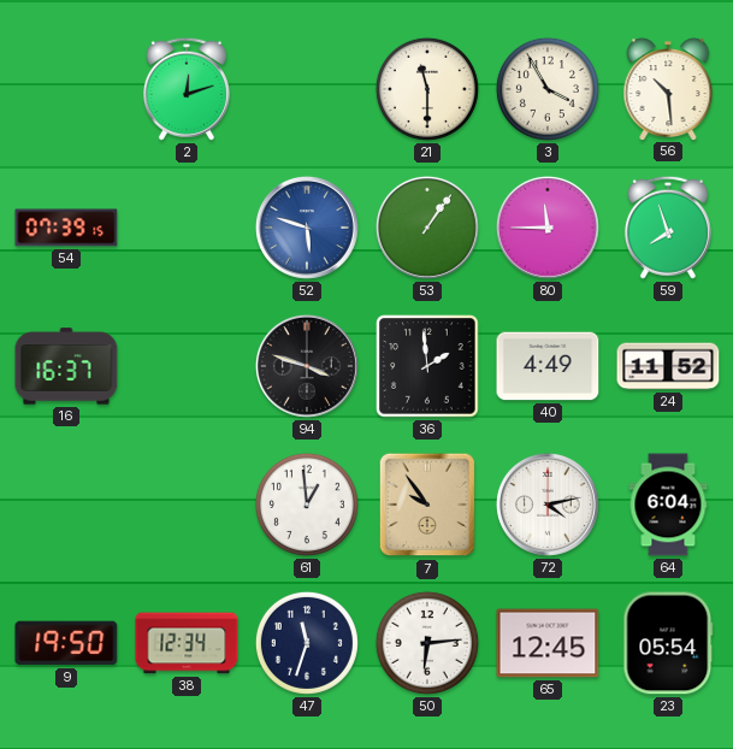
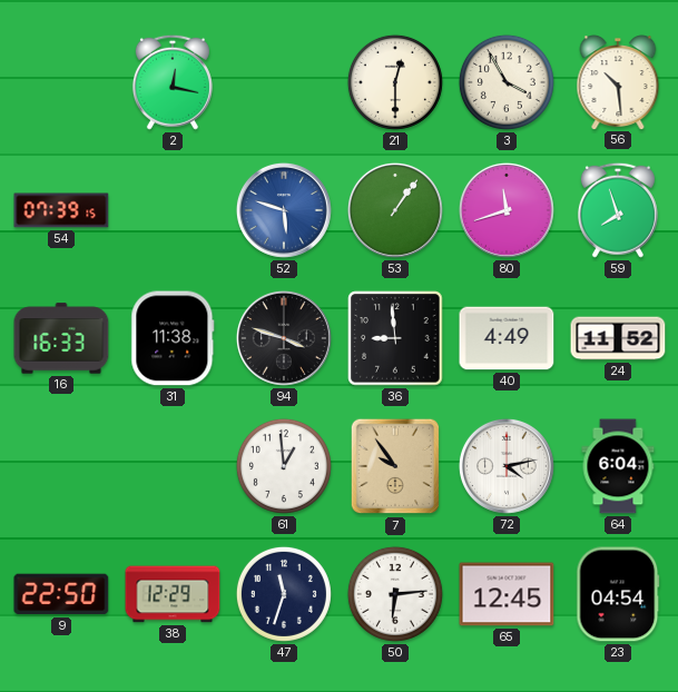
2: 12:12 -> 12:17 (173, 82)
21: 11:30 -> 12:30 (395, 82)
80: 11:45 -> 11:42 (507, 210)
16: 16:37 -> 16:33 (61, 338)
31: none -> 11:38 (173, 338)
36: 1:59 -> 8:59 (395, 338)
9: 19:50 -> 22:50 (61, 594)
38: 12:34 -> 12:29 (173, 594)
23: 05:54 -> 04:54 (618, 594)
